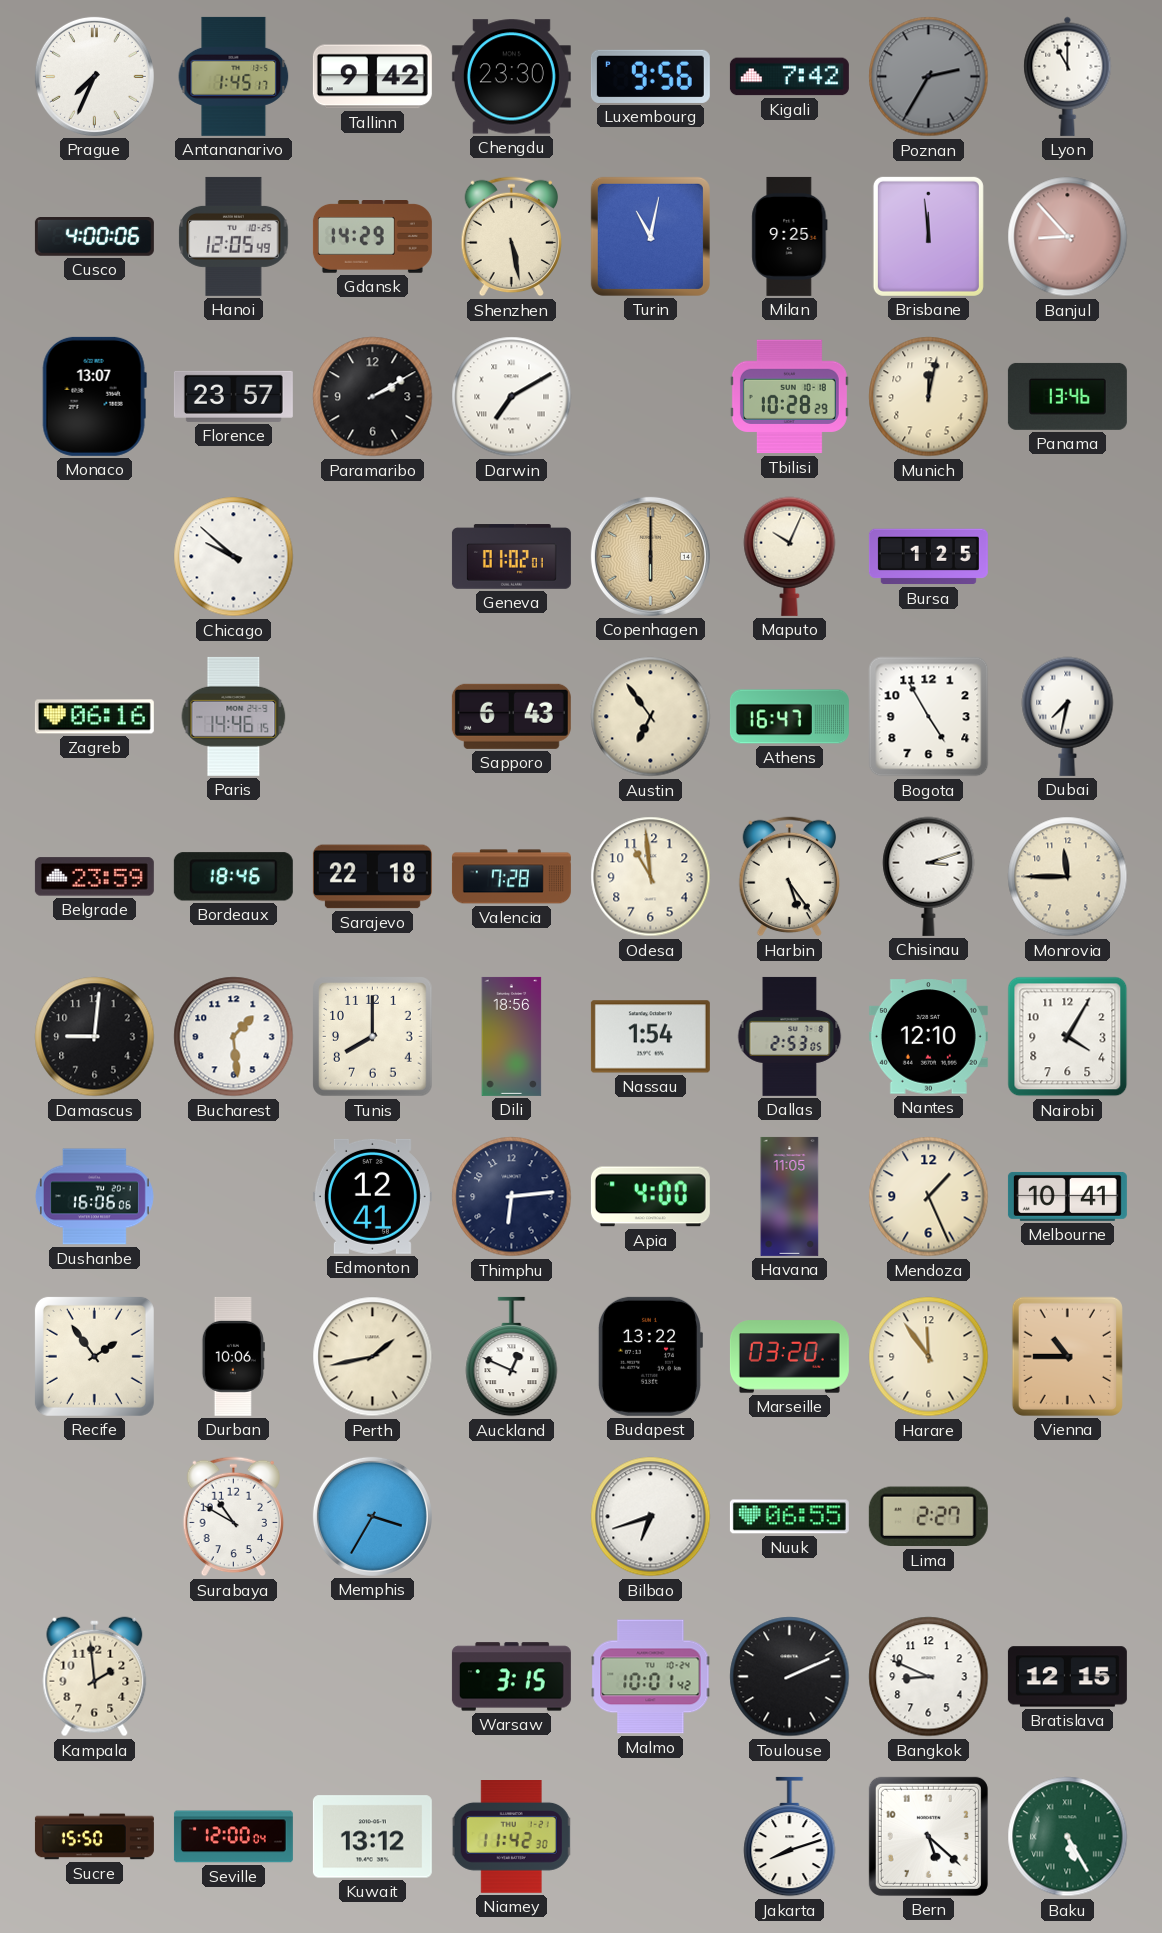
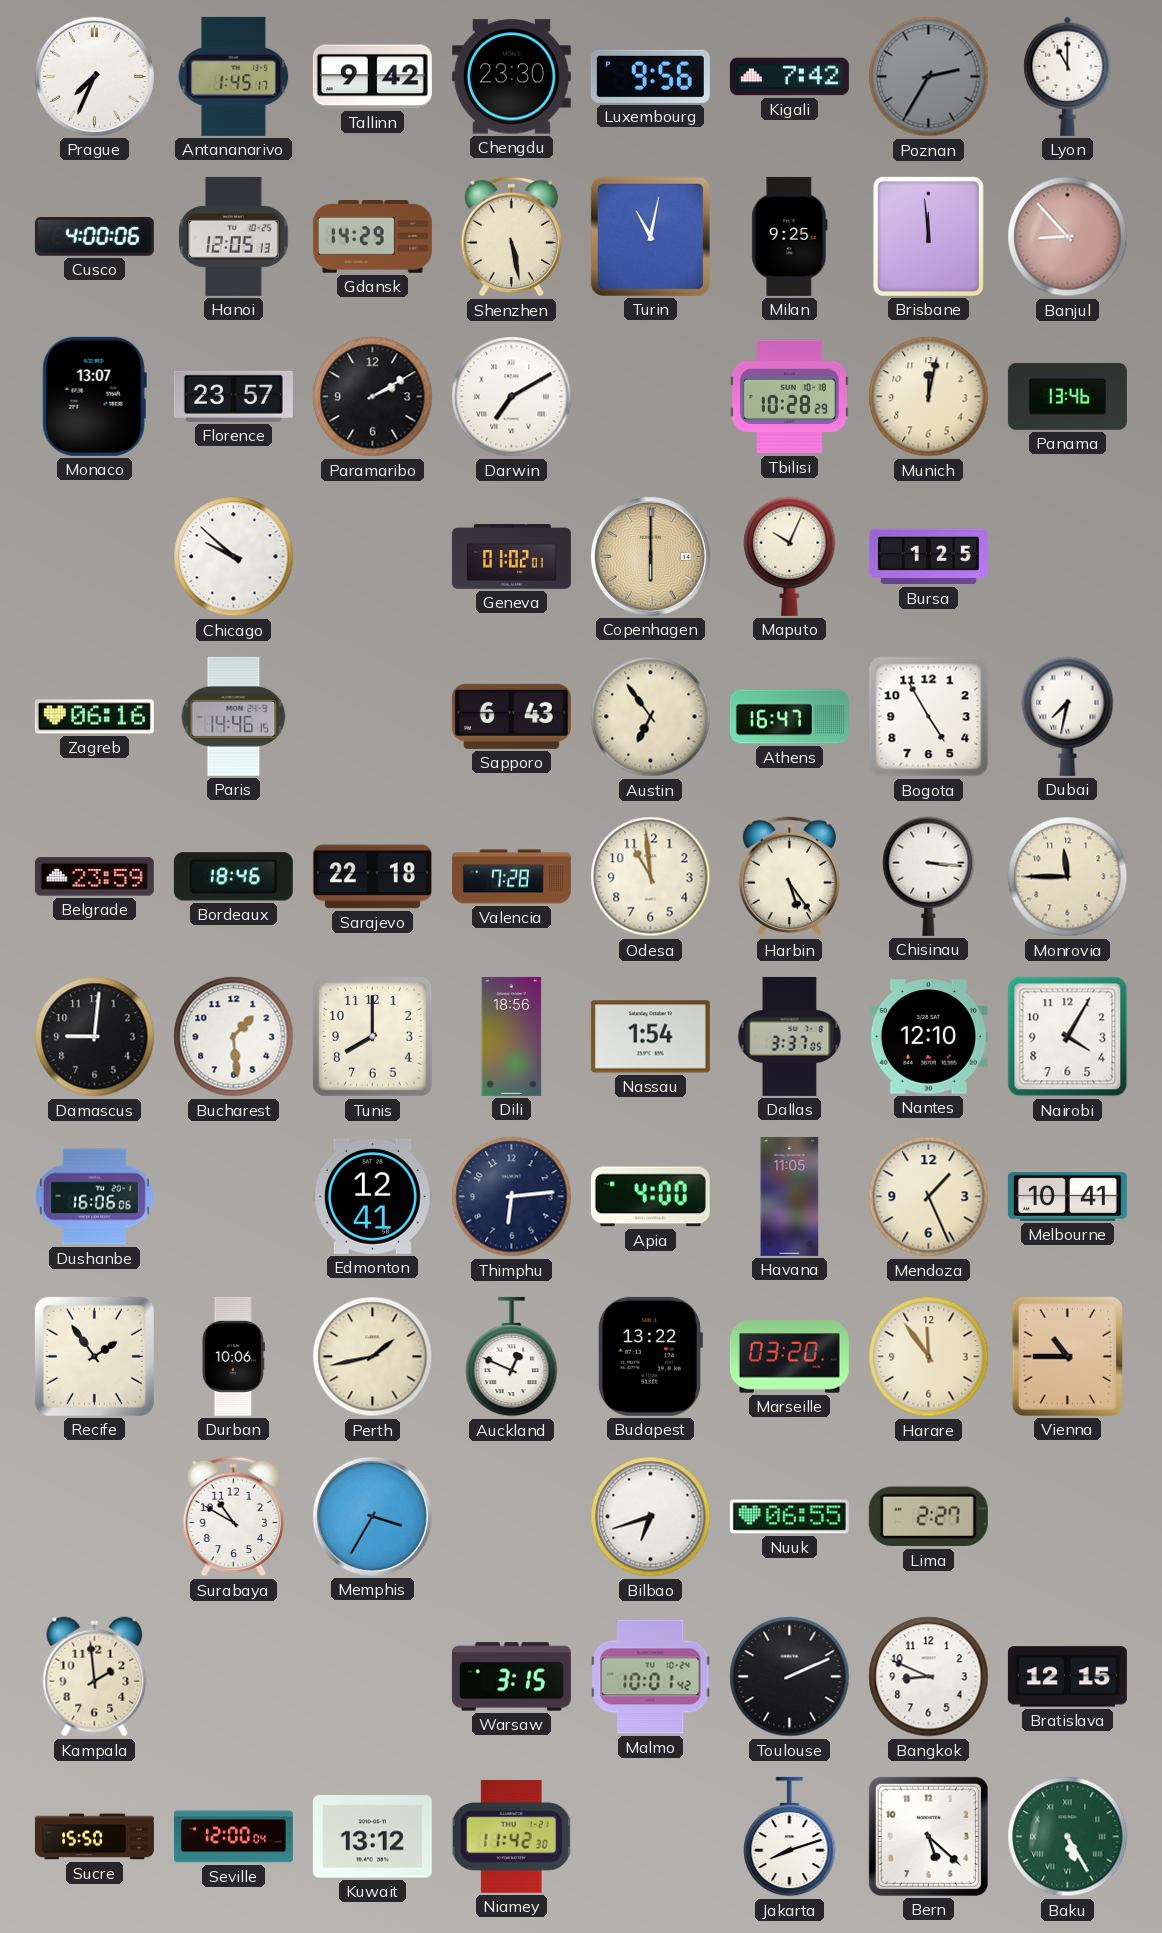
Hanoi: 12:05:49 -> 12:05:13 (234, 236)
Chisinau: 3:12 -> 3:16 (929, 876)
Dallas: 2:53 -> 3:37 (790, 1036)
